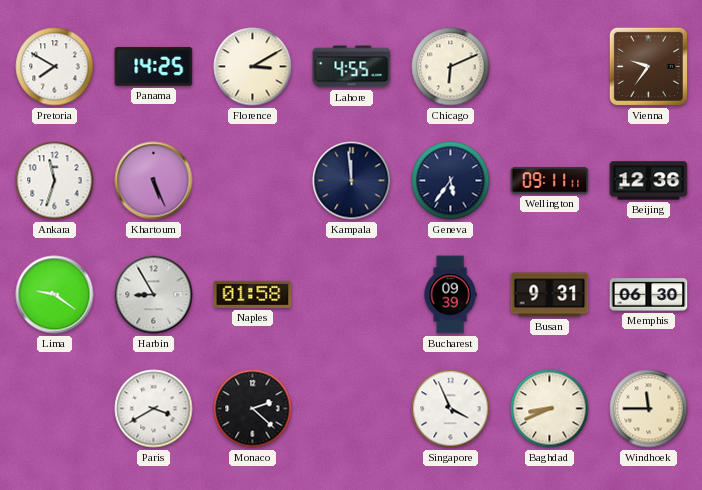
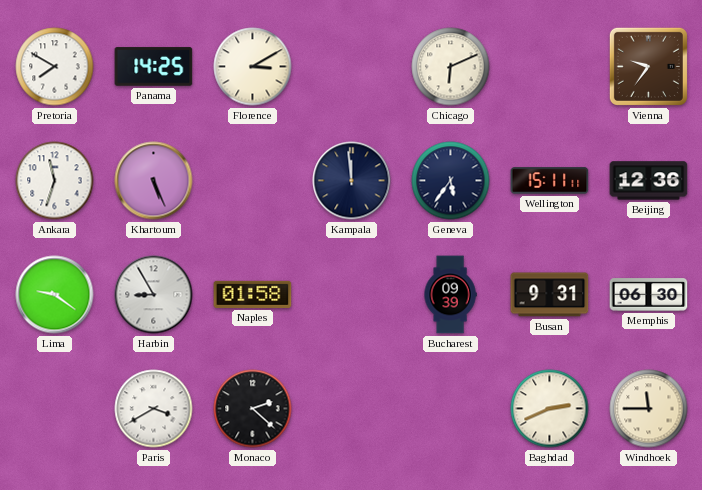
Lahore: 4:55 -> none (352, 67)
Wellington: 09:11 -> 15:11 (550, 181)
Singapore: 3:56 -> none (451, 409)
Baghdad: 8:41 -> 2:41 (550, 409)
